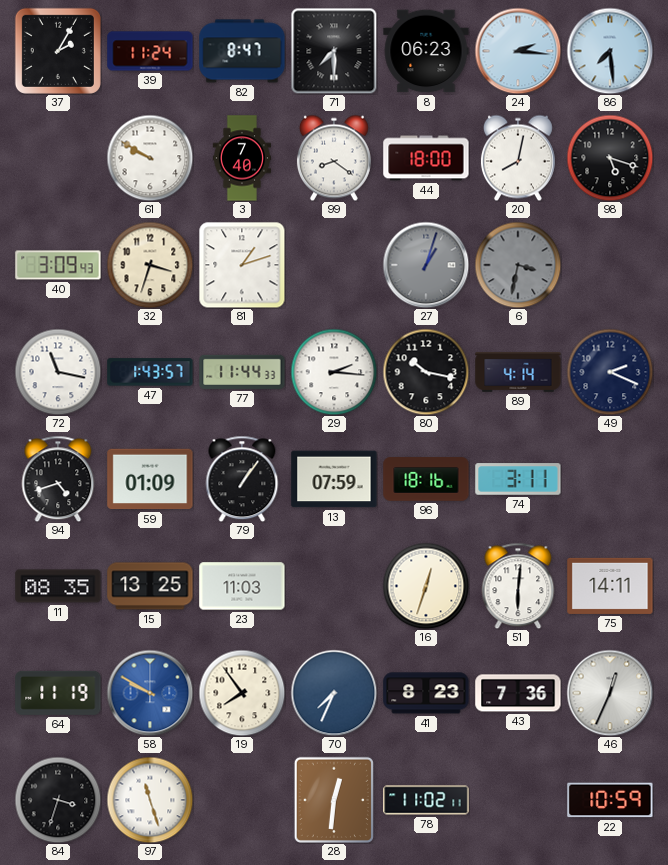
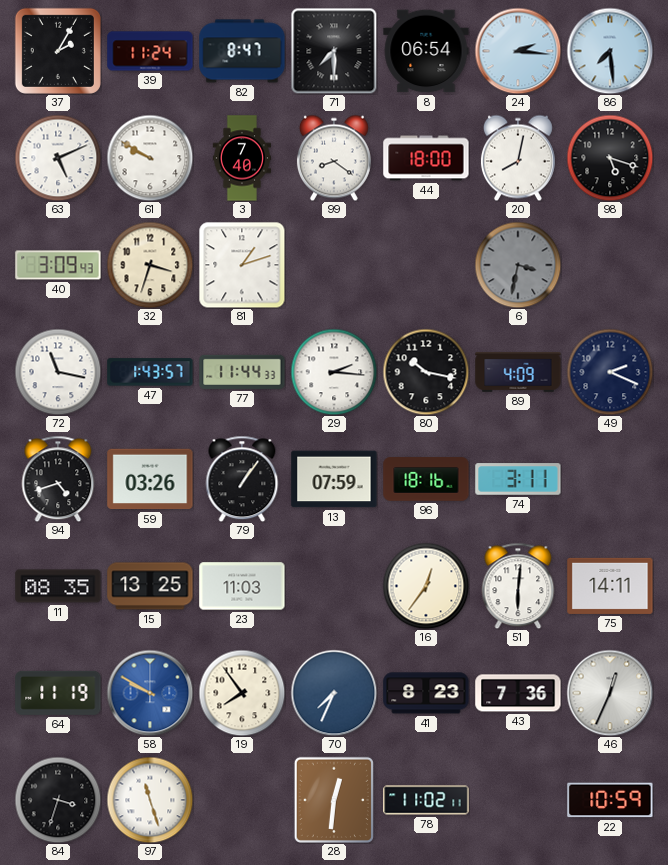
8: 06:23 -> 06:54 (426, 51)
63: none -> 5:11 (58, 158)
27: 1:03 -> none (426, 265)
89: 4:14 -> 4:09 (518, 372)
59: 01:09 -> 03:26 (150, 479)
16: 12:33 -> 12:36 (426, 586)
